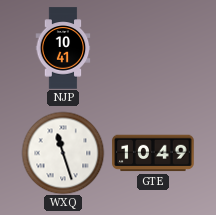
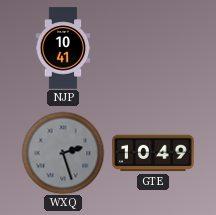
WXQ: 11:27 -> 2:27 (63, 153)
WXQ dial: white -> grey (63, 153)
